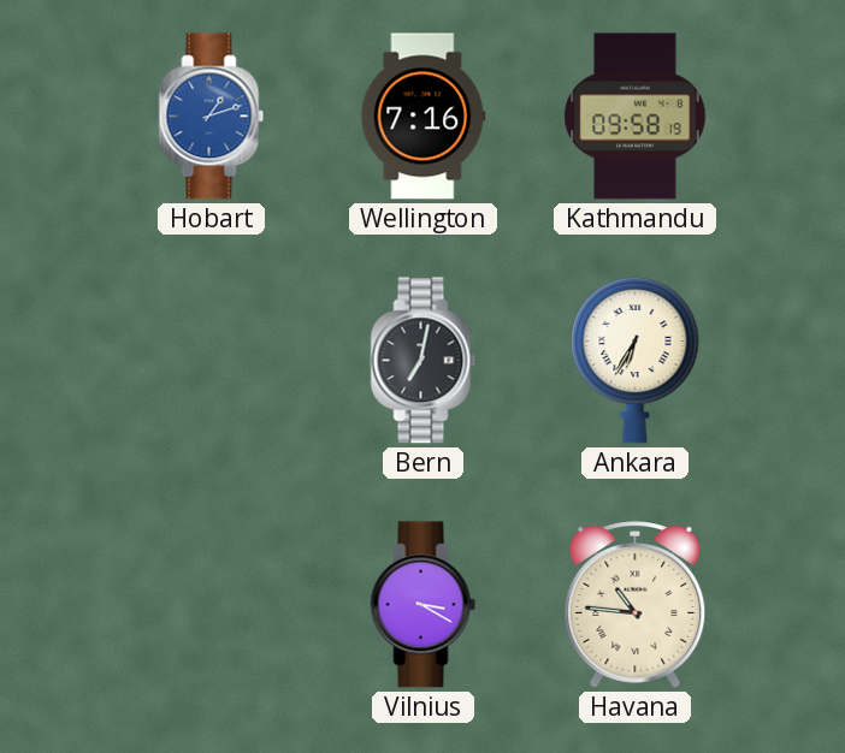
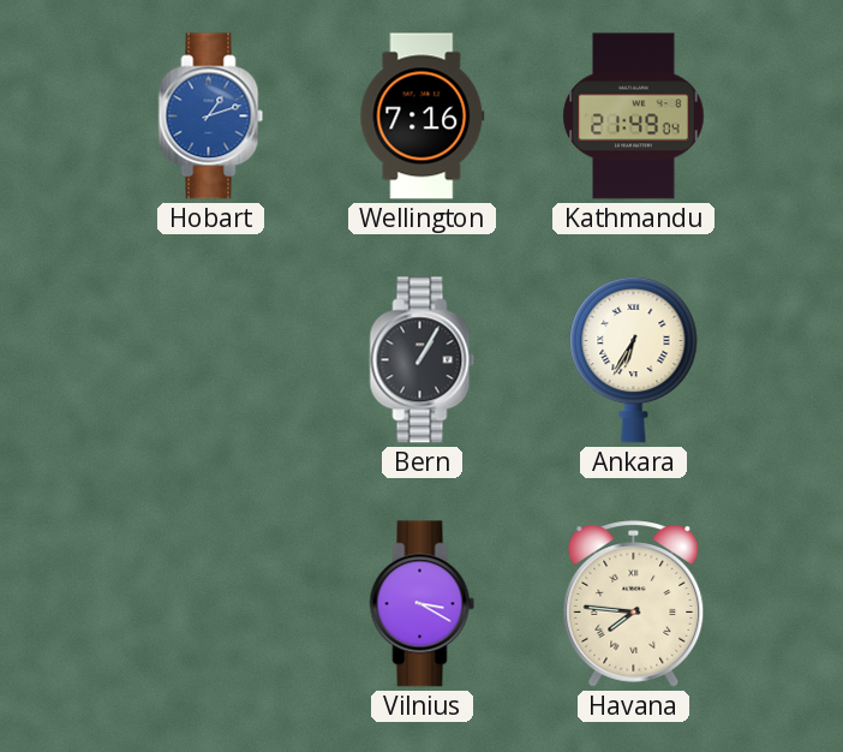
Kathmandu: 09:58 -> 21:49 (634, 117)
Bern: 7:02 -> 1:05 (423, 360)
Havana: 10:46 -> 7:46 (634, 604)
